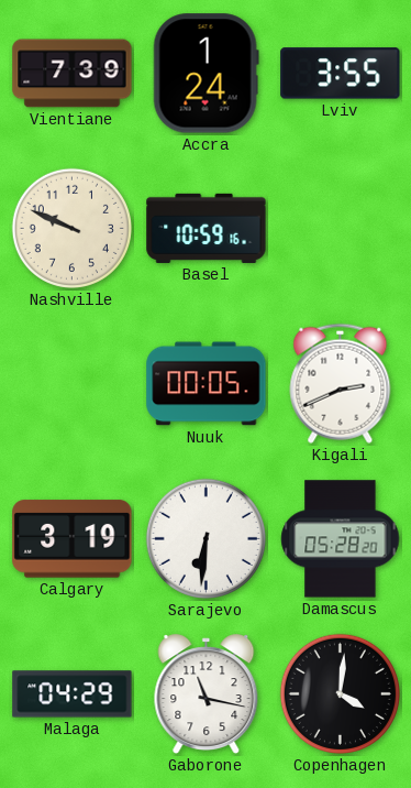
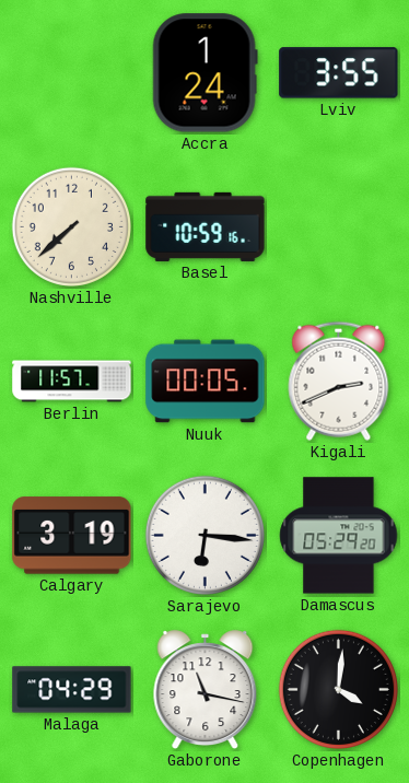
Vientiane: 7:39 -> none (73, 74)
Nashville: 9:49 -> 7:38 (71, 226)
Berlin: none -> 11:57 (72, 382)
Sarajevo: 6:31 -> 6:16 (204, 535)
Damascus: 05:28 -> 05:29 (339, 536)
